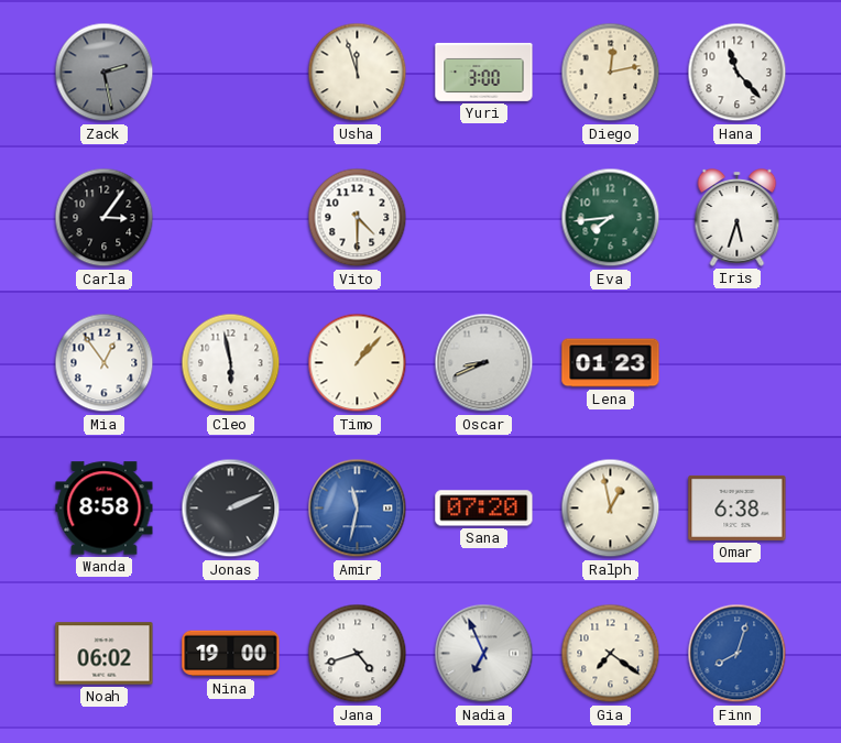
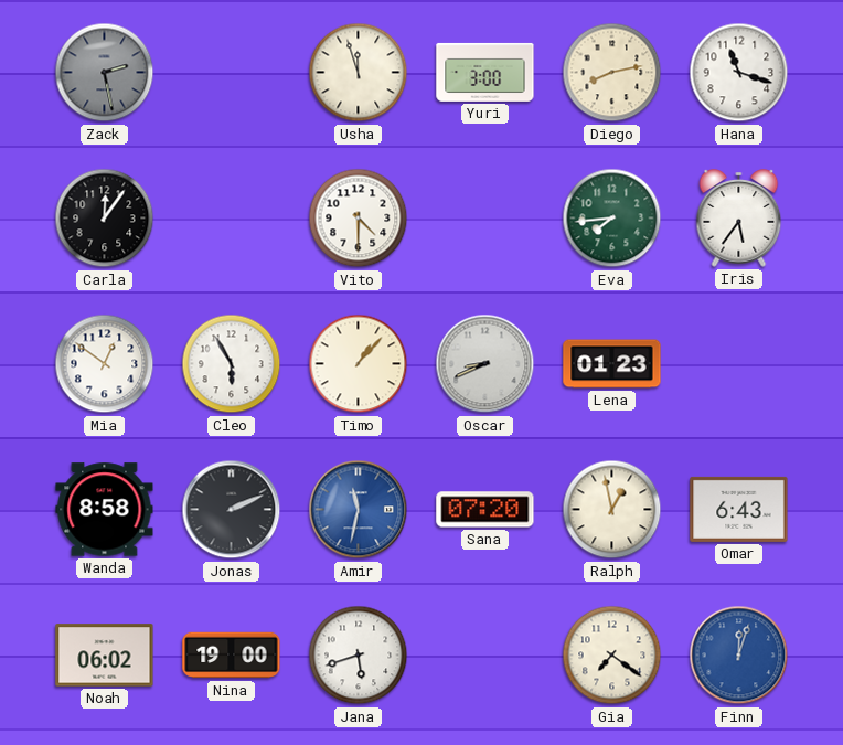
Diego: 12:13 -> 8:13 (612, 73)
Hana: 11:23 -> 11:18 (739, 73)
Carla: 3:06 -> 12:06 (105, 219)
Iris: 5:33 -> 5:36 (739, 219)
Mia: 12:54 -> 12:51 (105, 364)
Cleo: 5:58 -> 5:55 (232, 364)
Omar: 6:38 -> 6:43 (739, 509)
Jana: 4:42 -> 5:42 (359, 656)
Nadia: 6:56 -> none (484, 654)
Finn: 8:03 -> 12:03 (739, 656)
